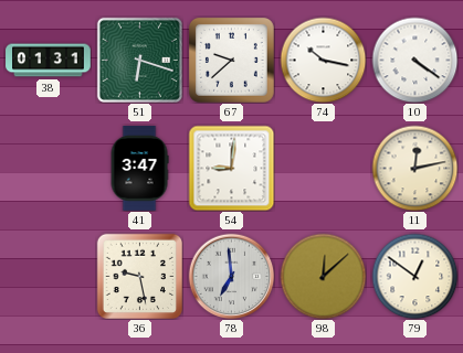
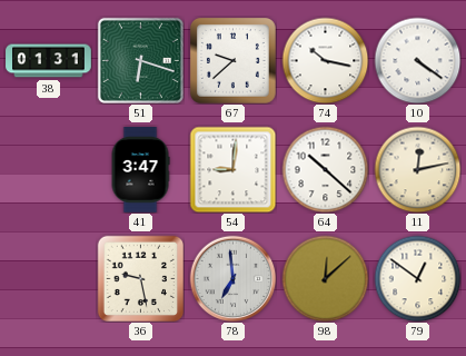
64: none -> 10:22 (325, 169)
